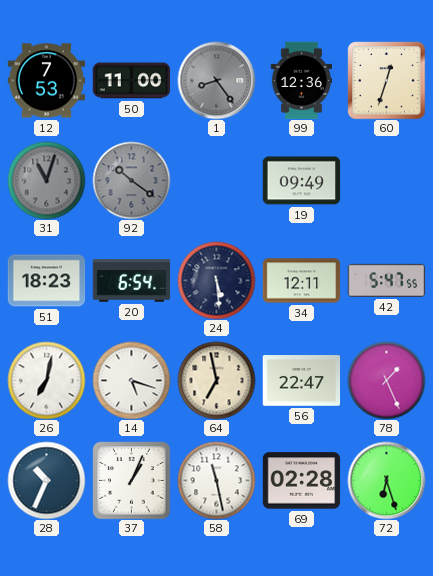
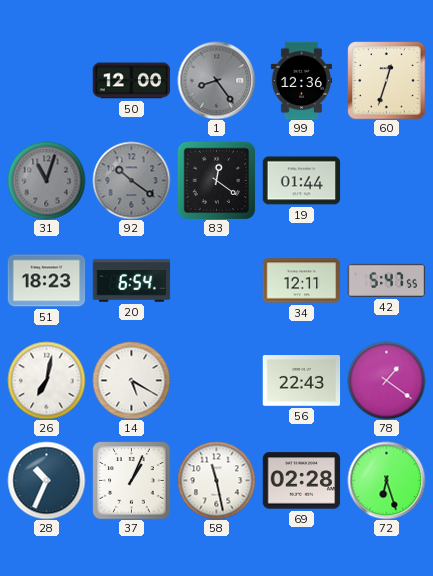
12: 7:53 -> none (46, 81)
50: 11:00 -> 12:00 (131, 81)
83: none -> 12:21 (216, 180)
19: 09:49 -> 01:44 (301, 181)
24: 5:29 -> none (216, 280)
14: 5:18 -> 5:20 (131, 380)
64: 6:58 -> none (216, 380)
56: 22:47 -> 22:43 (301, 381)
78: 1:26 -> 1:21 (386, 380)
